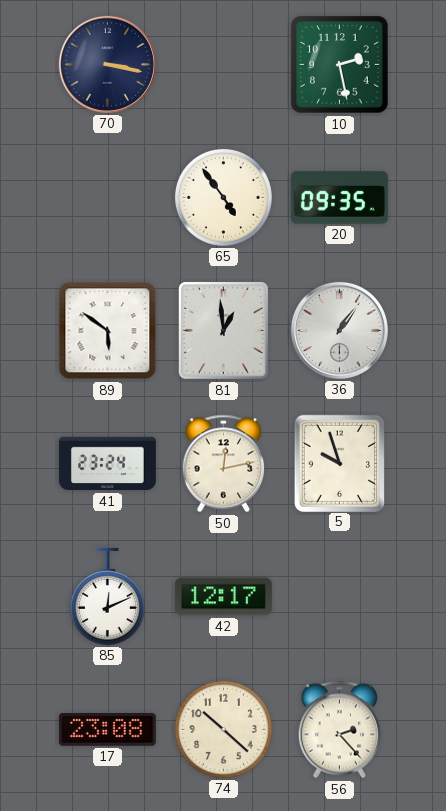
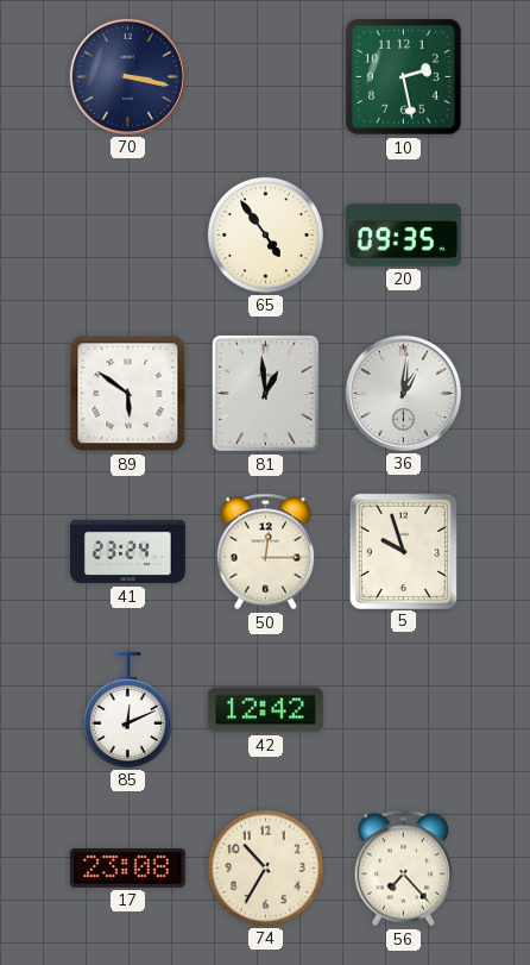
36: 1:06 -> 1:01 (403, 393)
50: 12:13 -> 12:15 (266, 552)
42: 12:17 -> 12:42 (265, 710)
74: 10:22 -> 10:35 (265, 867)
56: 2:23 -> 7:23 (404, 869)
